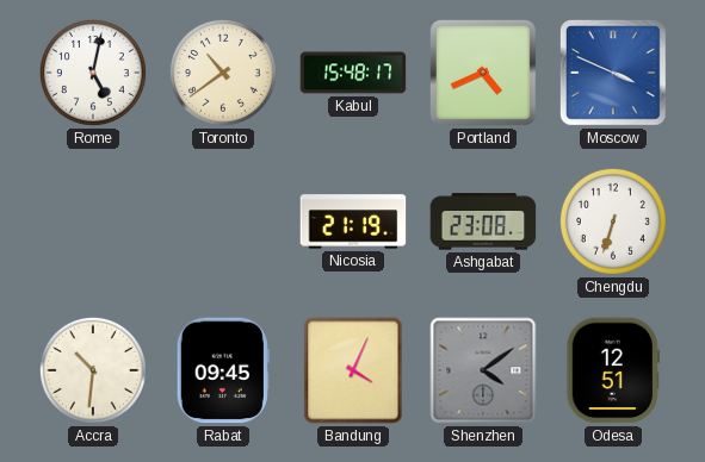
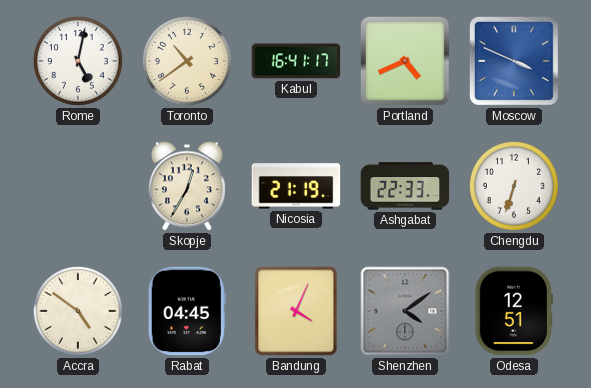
Kabul: 15:48 -> 16:41 (296, 61)
Skopje: none -> 12:35 (187, 186)
Ashgabat: 23:08 -> 22:33 (405, 186)
Accra: 10:31 -> 4:51 (78, 311)
Rabat: 09:45 -> 04:45 (187, 311)
